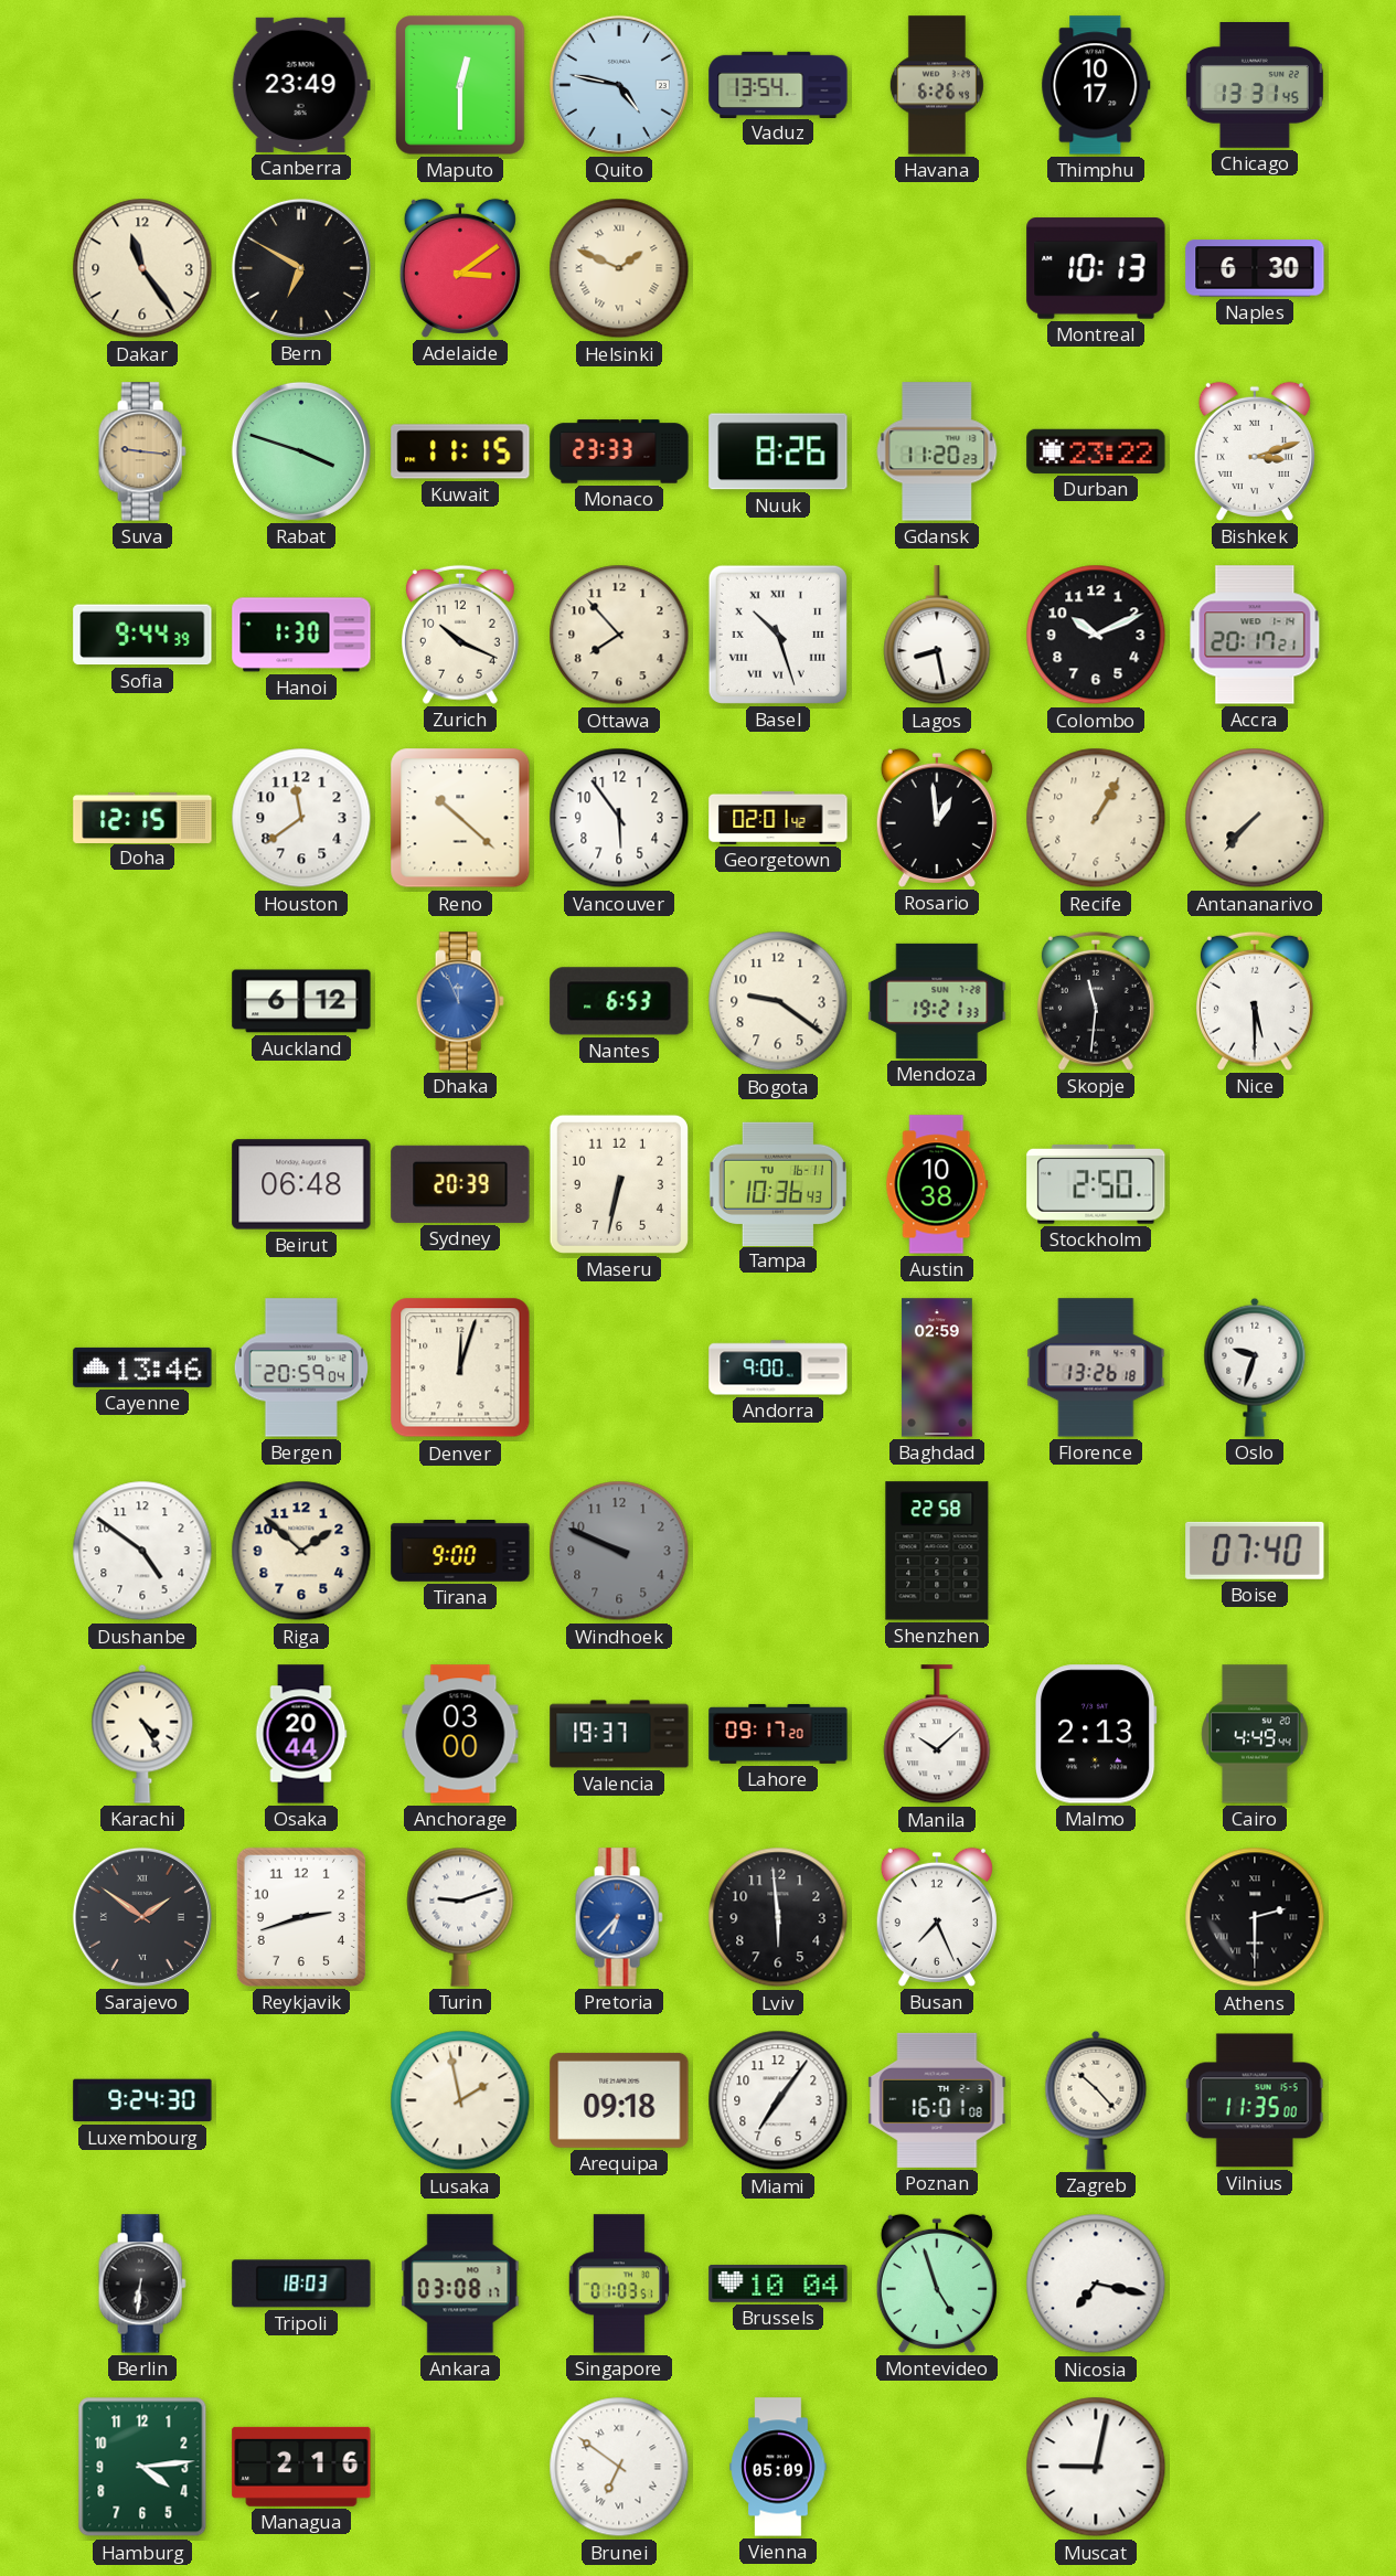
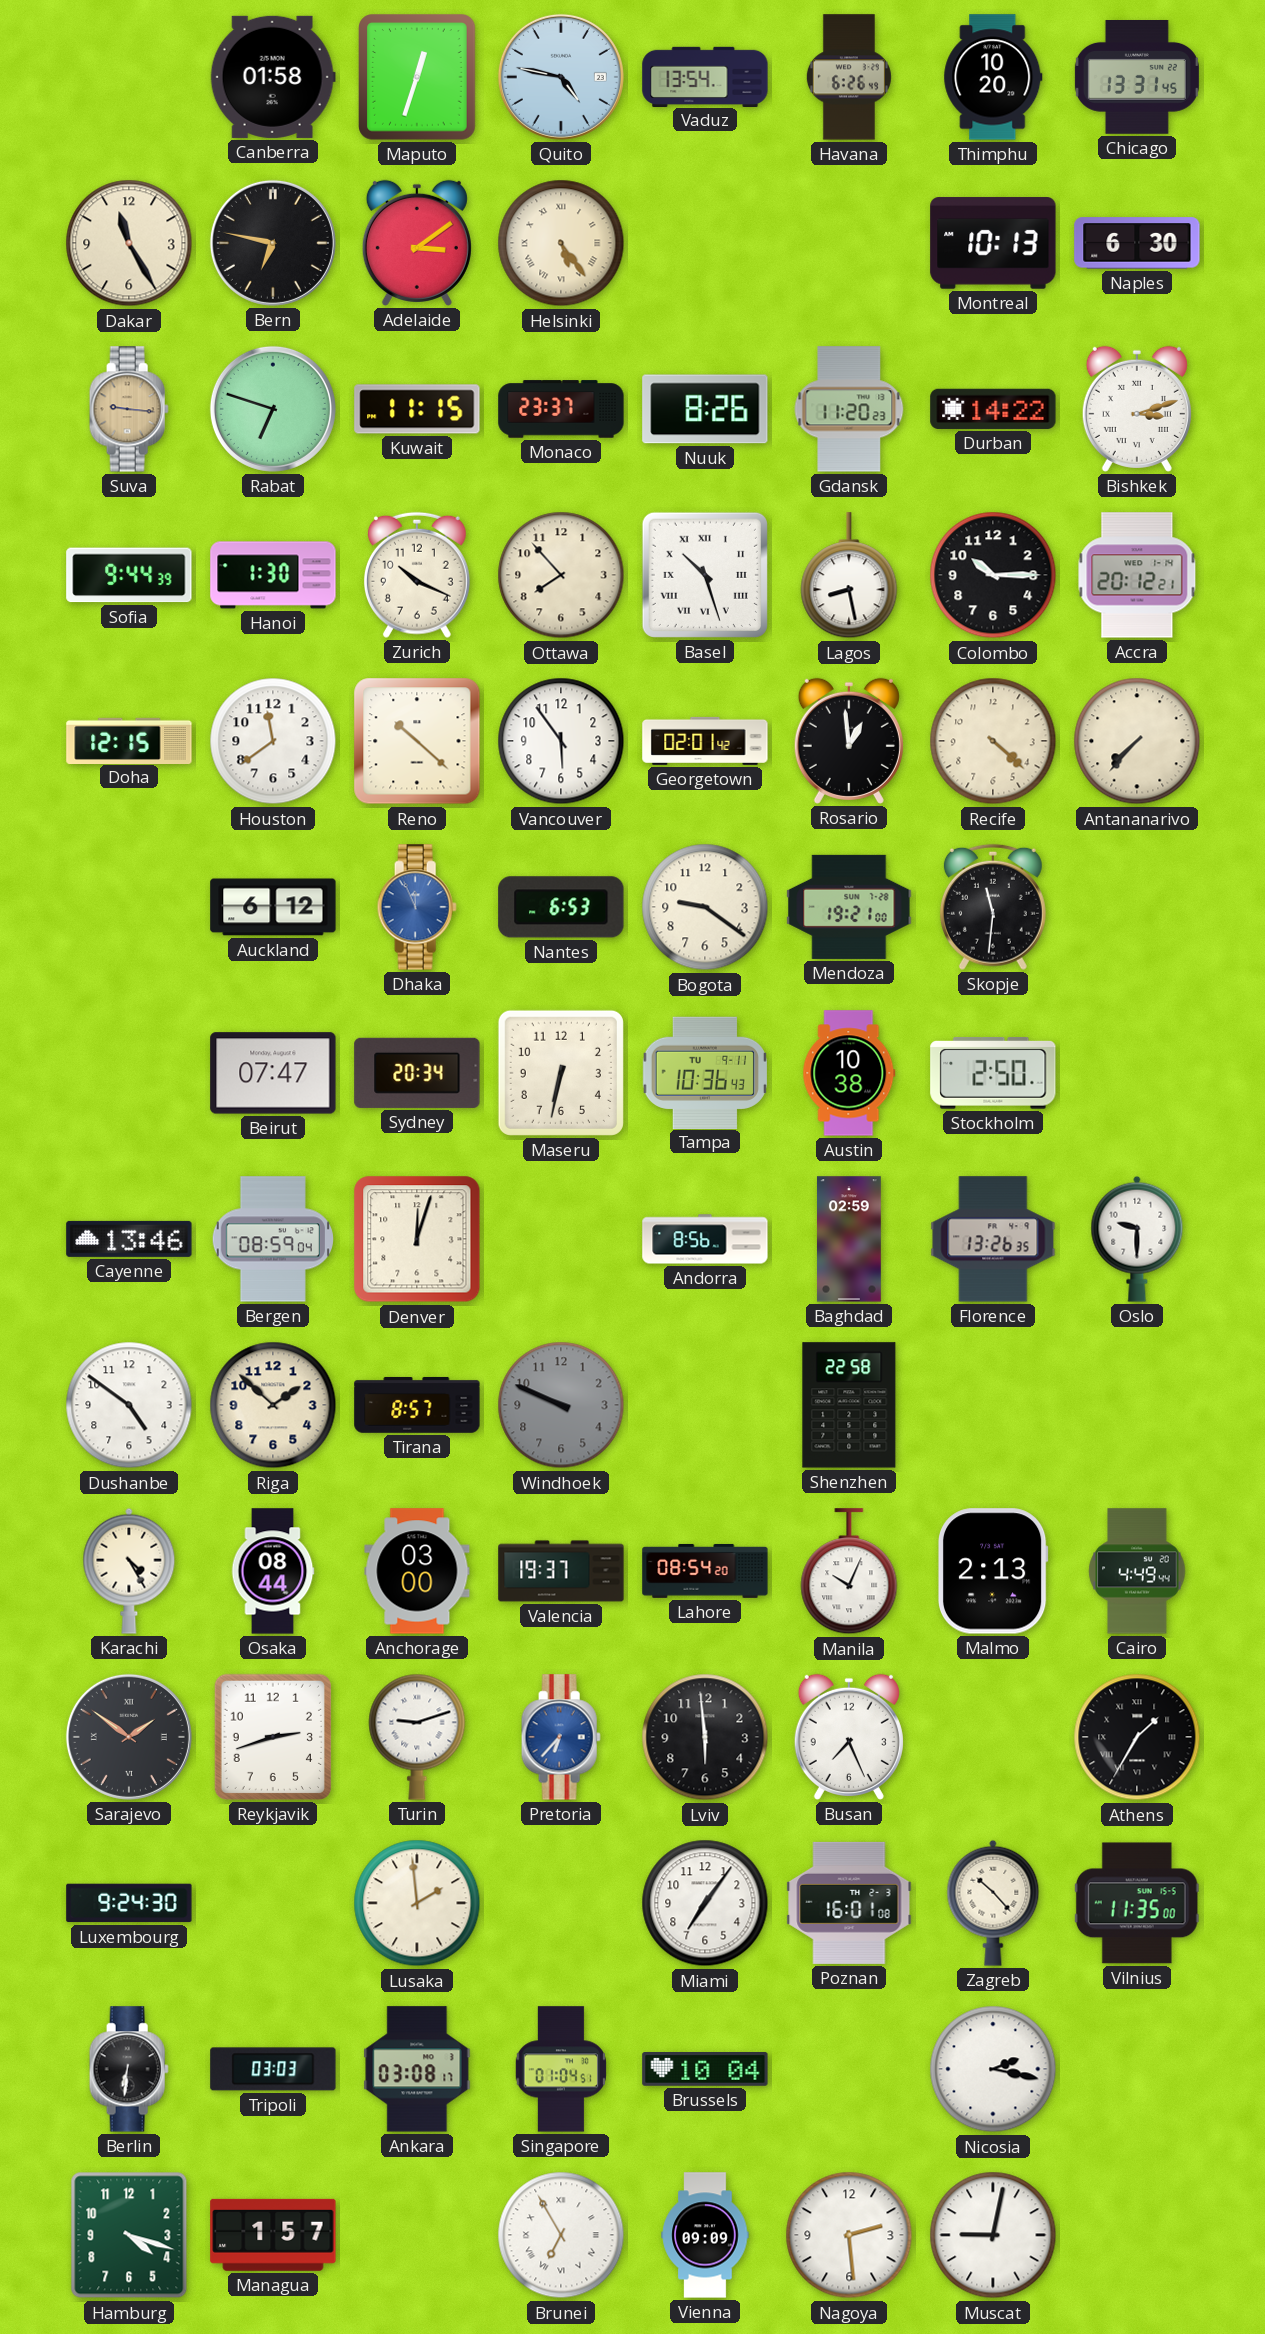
Canberra: 23:49 -> 01:58 (273, 77)
Maputo: 12:30 -> 12:33 (417, 77)
Thimphu: 10:17 -> 10:20 (993, 77)
Dakar: 11:24 -> 11:25 (129, 243)
Bern: 6:50 -> 6:47 (273, 243)
Helsinki: 1:49 -> 5:24 (561, 243)
Rabat: 3:48 -> 6:48 (273, 409)
Monaco: 23:33 -> 23:37 (561, 409)
Durban: 23:22 -> 14:22 (993, 409)
Colombo: 10:11 -> 10:15 (993, 575)
Accra: 20:17 -> 20:12 (1137, 575)
Recife: 1:05 -> 4:22 (993, 741)
Mendoza: 19:21:33 -> 19:21:00 (849, 907)
Nice: 5:30 -> none (1255, 1001)
Beirut: 06:48 -> 07:47 (273, 1073)
Sydney: 20:39 -> 20:34 (417, 1073)
Tampa date: TU 16-11 -> TU 9-11 (705, 1072)
Bergen: 20:59 -> 08:59 (273, 1239)
Andorra: 9:00 -> 8:56 (705, 1239)
Florence: 13:26:18 -> 13:26:35 (993, 1239)
Oslo: 9:33 -> 9:30 (1137, 1239)
Tirana: 9:00 -> 8:57 (417, 1405)
Boise: 07:40 -> none (1255, 1551)
Osaka: 20:44 -> 08:44 (273, 1571)
Lahore: 09:17 -> 08:54 (705, 1571)
Manila: 10:08 -> 10:04 (849, 1572)
Athens: 2:30 -> 1:35 (1137, 1737)
Lusaka: 1:58 -> 1:59 (417, 1903)
Arequipa: 09:18 -> none (619, 2100)
Tripoli: 18:03 -> 03:03 (273, 2069)
Singapore: 01:03 -> 01:04 (561, 2069)
Montevideo: 4:57 -> none (937, 2284)
Nicosia: 7:17 -> 2:17 (993, 2069)
Hamburg: 4:14 -> 4:18 (129, 2235)
Managua: 2:16 -> 1:57 (273, 2235)
Brunei: 6:51 -> 6:55 (561, 2235)
Vienna: 05:09 -> 09:09 (705, 2235)
Nagoya: none -> 2:29 (849, 2235)
